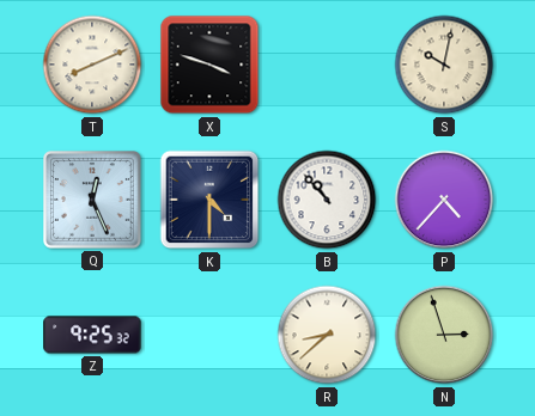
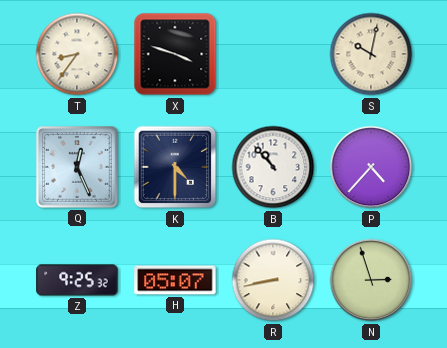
T: 8:11 -> 8:36 (77, 54)
H: none -> 05:07 (175, 280)
R: 8:38 -> 8:43 (273, 280)
